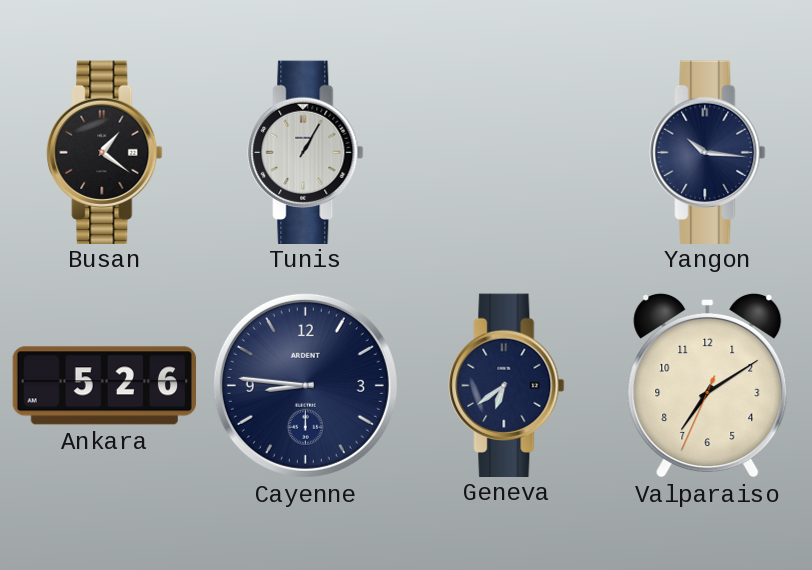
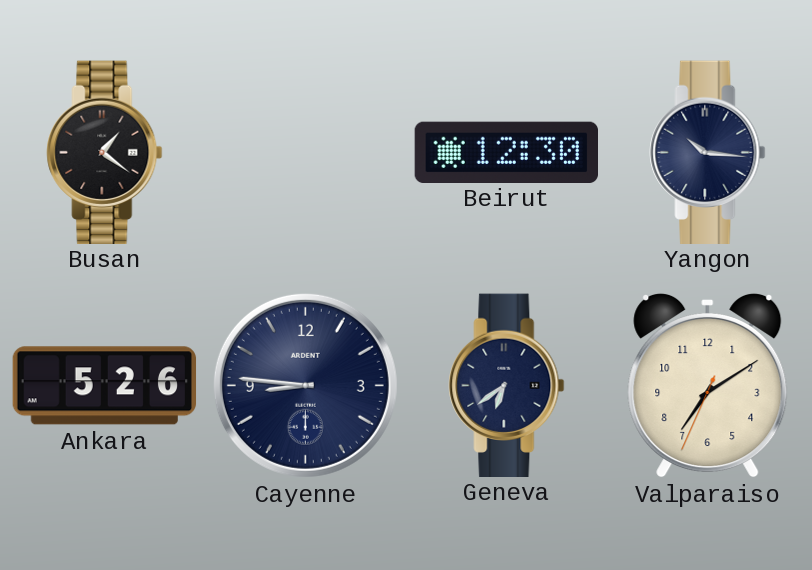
Tunis: 1:05 -> none (306, 152)
Beirut: none -> 12:30 (506, 152)
